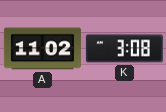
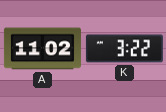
K: 3:08 -> 3:22 (124, 49)
